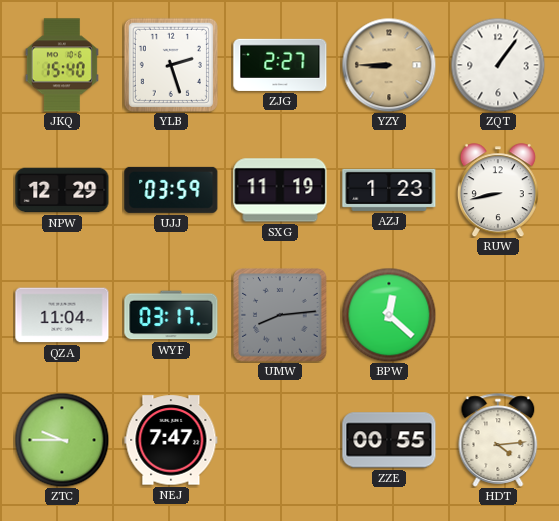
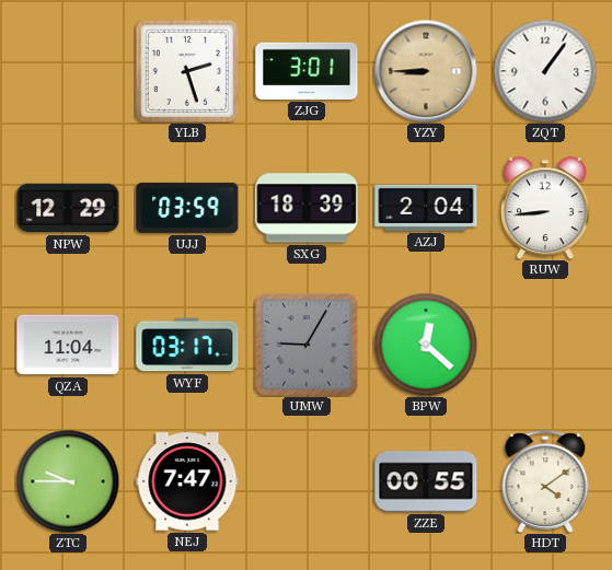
JKQ: 15:40 -> none (62, 65)
ZJG: 2:27 -> 3:01 (307, 71)
SXG: 11:19 -> 18:39 (307, 208)
AZJ: 1:23 -> 2:04 (426, 208)
RUW: 8:43 -> 8:44 (545, 208)
UMW: 8:14 -> 9:05 (307, 345)
HDT: 4:14 -> 4:09 (545, 481)
